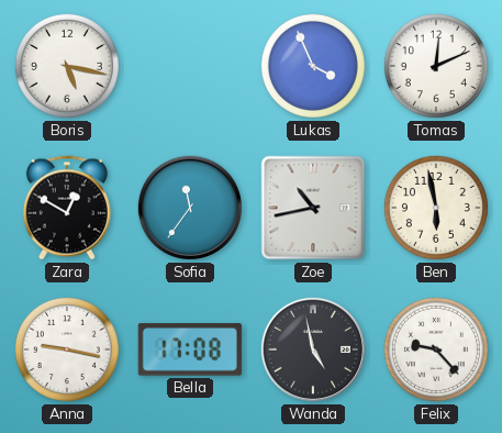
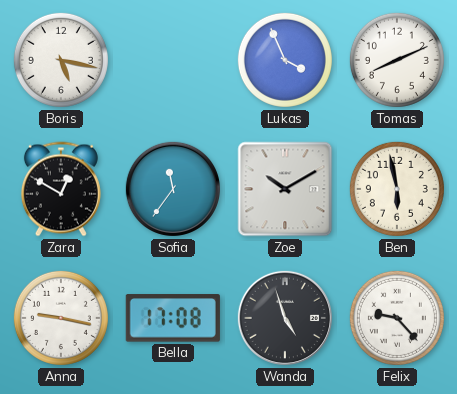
Tomas: 12:11 -> 8:11 (397, 60)
Zoe: 10:43 -> 10:10 (285, 189)
Wanda: 4:58 -> 4:57 (285, 318)
